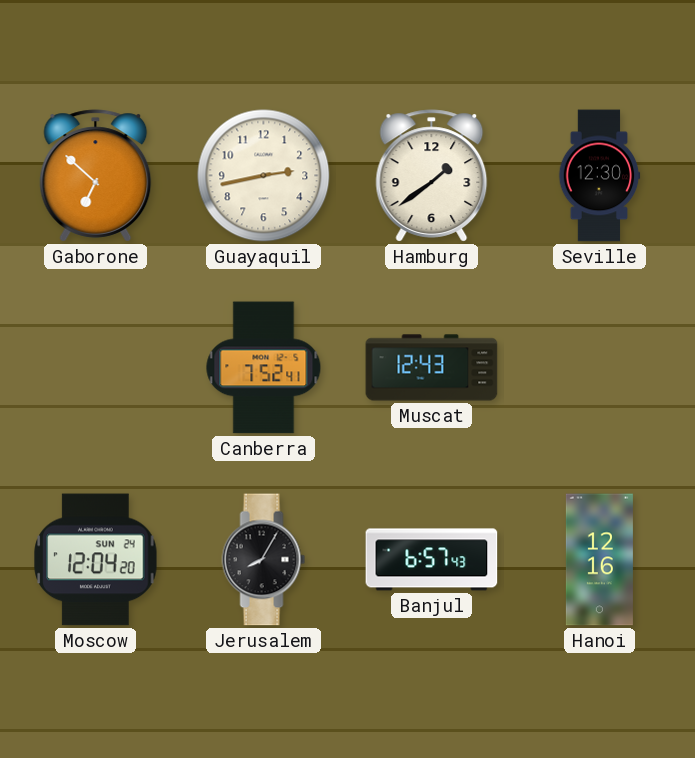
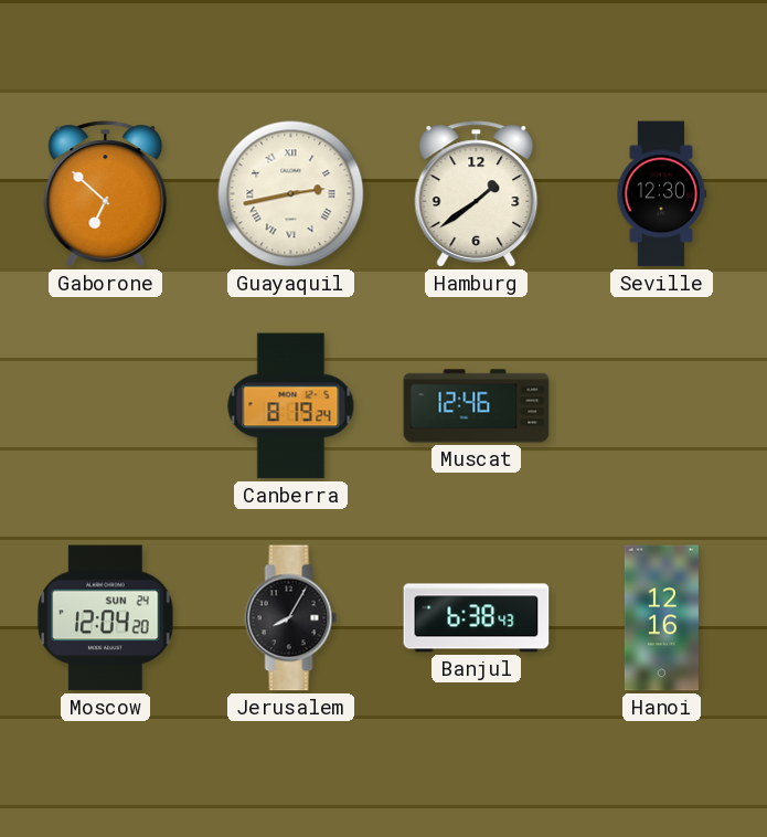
Guayaquil numerals: Arabic -> Roman (291, 194)
Canberra: 7:52 -> 8:19 (291, 406)
Muscat: 12:43 -> 12:46 (477, 406)
Banjul: 6:57 -> 6:38 (477, 618)
